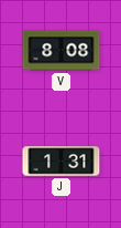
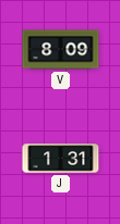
V: 8:08 -> 8:09 (61, 50)
